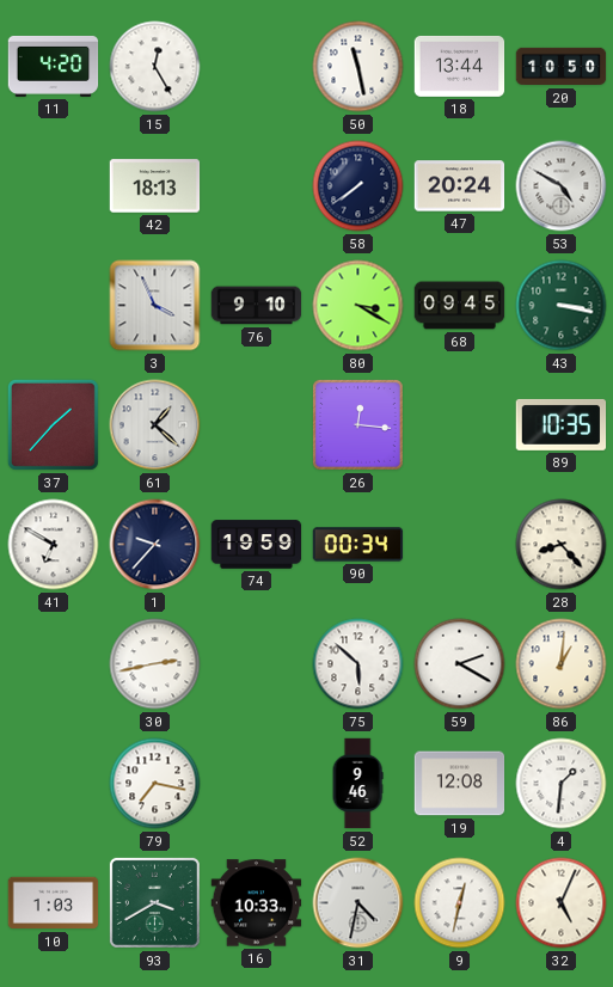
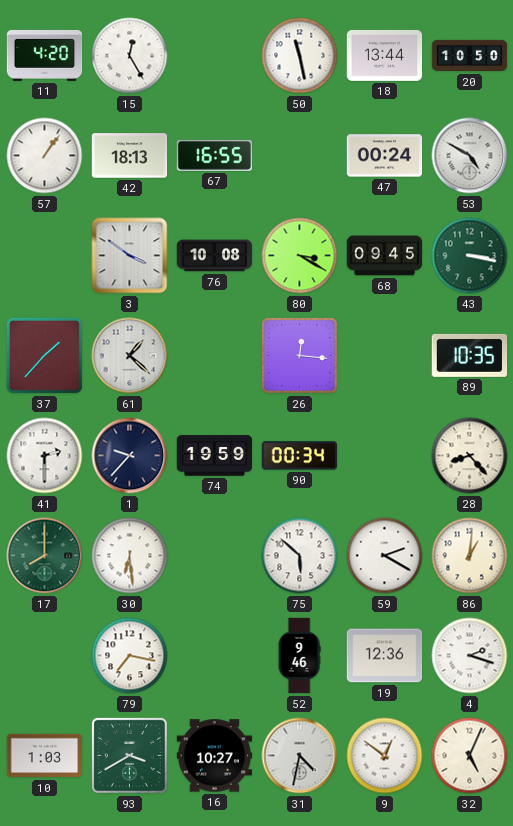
57: none -> 1:06 (45, 156)
67: none -> 16:55 (215, 155)
58: 7:39 -> none (358, 186)
47: 20:24 -> 00:24 (385, 156)
3: 3:56 -> 3:51 (130, 256)
76: 9:10 -> 10:08 (215, 256)
41: 6:50 -> 2:30 (45, 456)
17: none -> 8:00 (45, 556)
30: 2:43 -> 6:29 (130, 556)
19: 12:08 -> 12:36 (385, 656)
4: 1:31 -> 2:18 (470, 656)
16: 10:33 -> 10:27 (215, 756)
9: 12:32 -> 12:51 (385, 756)
